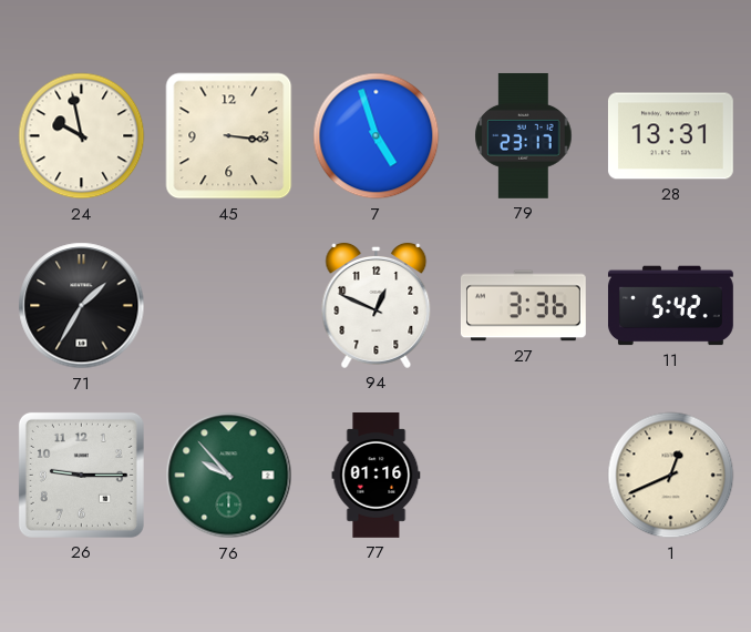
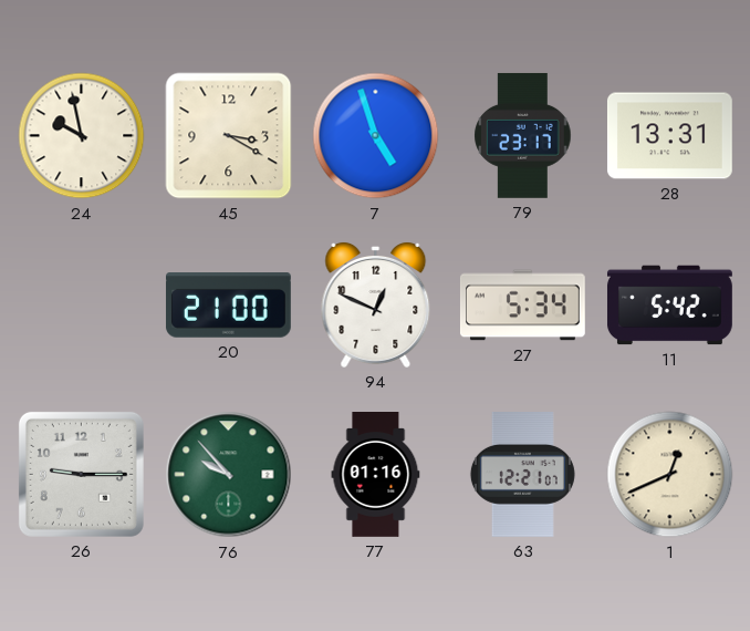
45: 3:16 -> 3:20 (229, 136)
71: 1:35 -> none (82, 306)
20: none -> 21:00 (228, 306)
27: 3:36 -> 5:34 (522, 306)
63: none -> 12:21 (522, 475)
